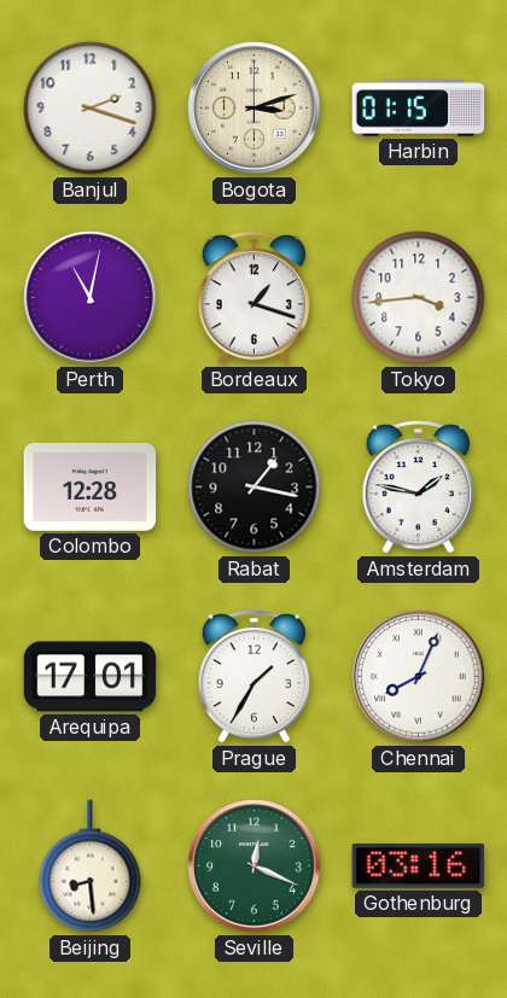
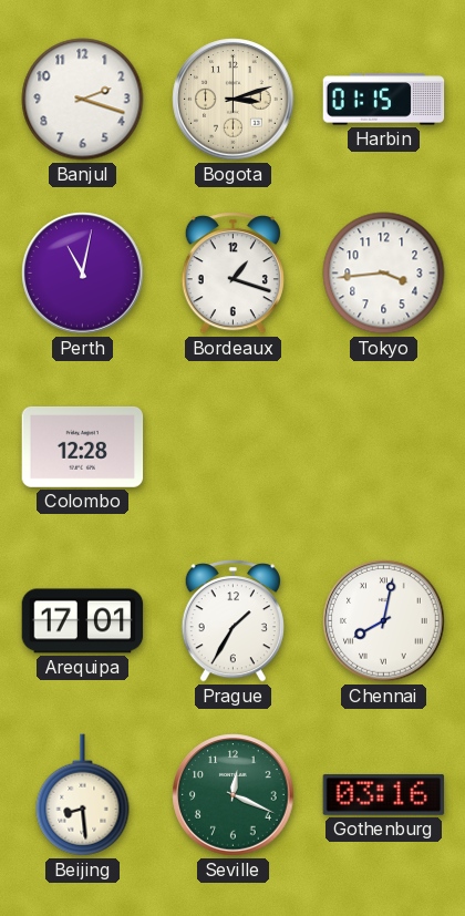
Rabat: 1:17 -> none (255, 488)
Amsterdam: 1:47 -> none (418, 488)
Chennai: 8:04 -> 8:02 (384, 621)
